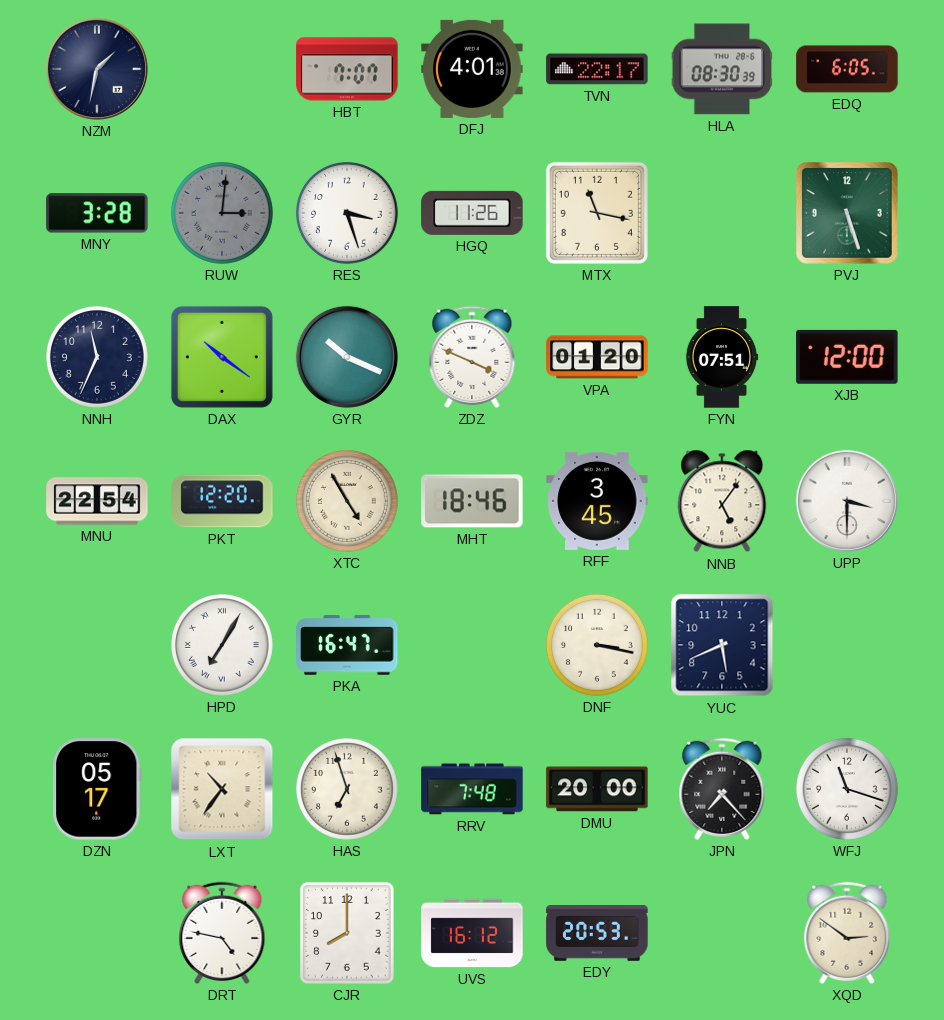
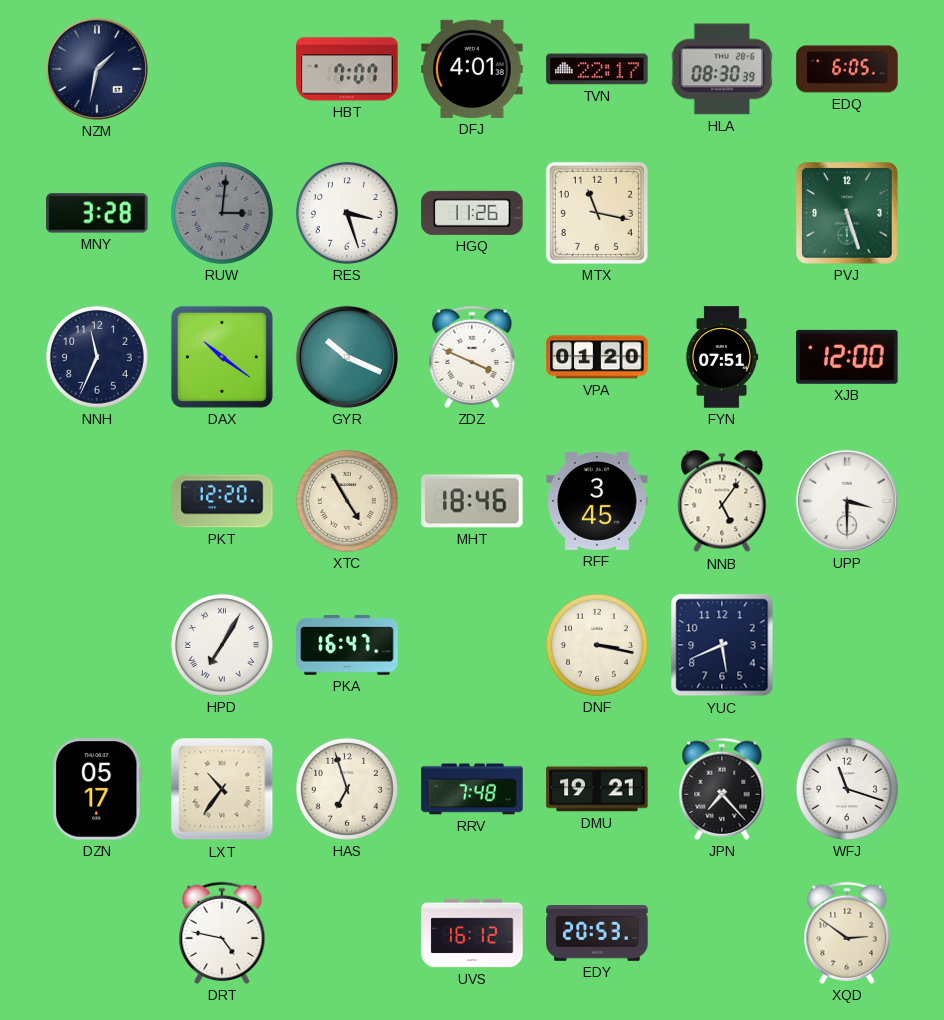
MNU: 22:54 -> none (97, 501)
DMU: 20:00 -> 19:21 (597, 789)
CJR: 8:00 -> none (347, 933)
